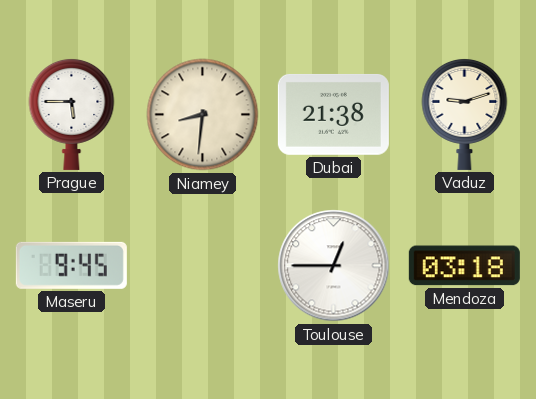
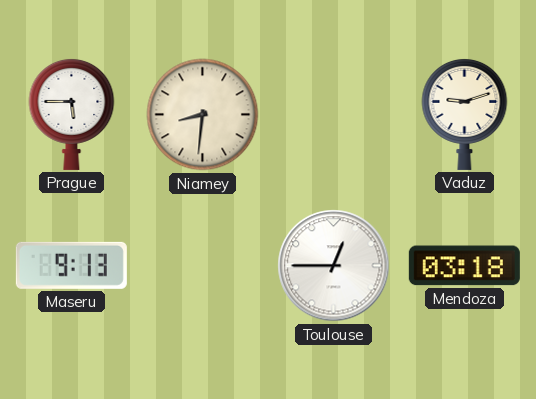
Dubai: 21:38 -> none (333, 114)
Maseru: 9:45 -> 9:13 (71, 265)
